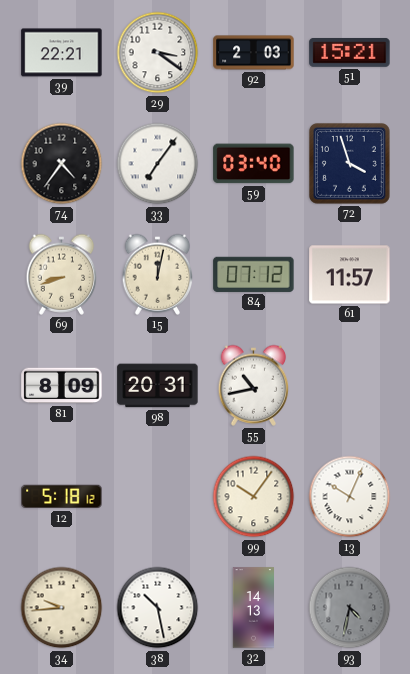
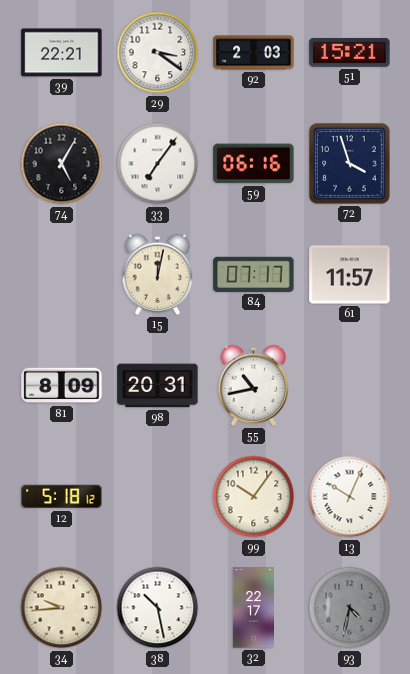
74: 4:36 -> 5:05 (62, 164)
59: 03:40 -> 06:16 (254, 164)
69: 8:42 -> none (62, 274)
84: 07:12 -> 07:17 (254, 274)
32: 14:13 -> 22:17 (253, 608)
